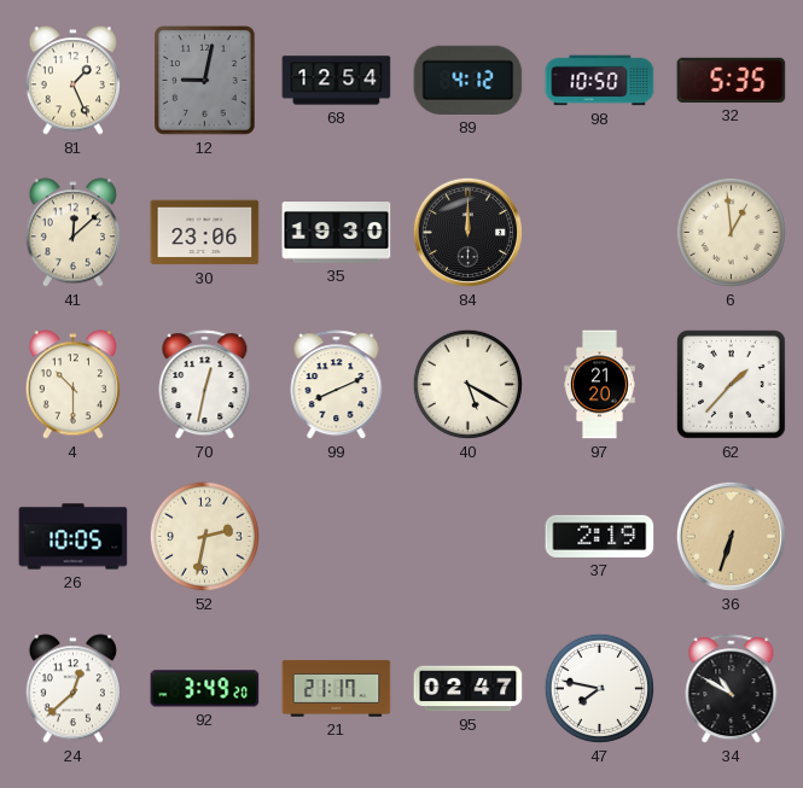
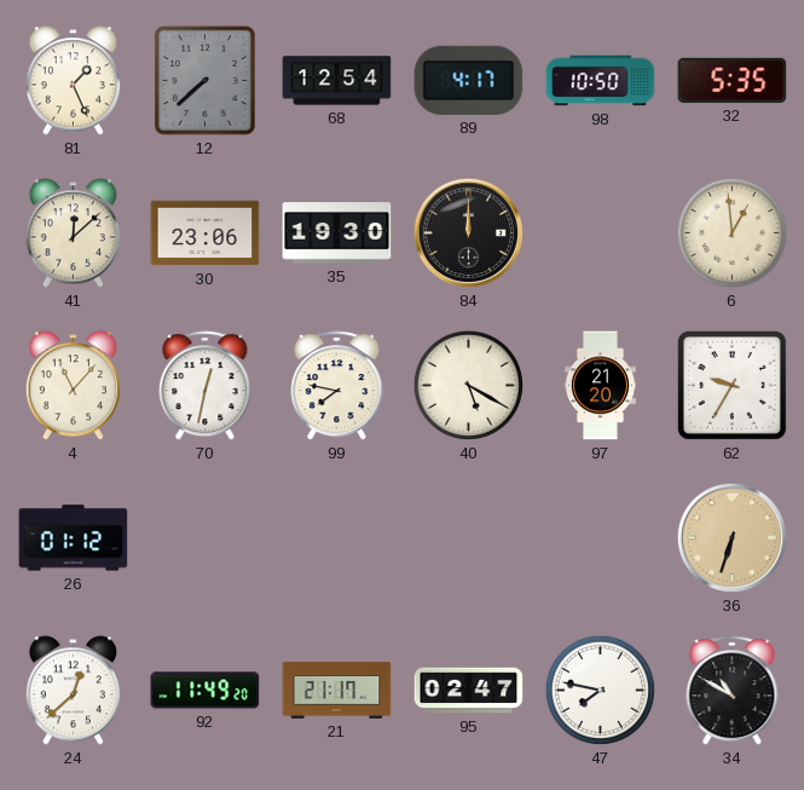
12: 9:02 -> 7:38 (206, 81)
89: 4:12 -> 4:17 (469, 80)
4: 10:30 -> 11:07 (73, 386)
99: 8:11 -> 7:47 (337, 386)
62: 1:37 -> 9:35 (731, 385)
26: 10:05 -> 01:12 (74, 538)
52: 2:32 -> none (204, 536)
37: 2:19 -> none (600, 536)
92: 3:49 -> 11:49 (206, 691)
